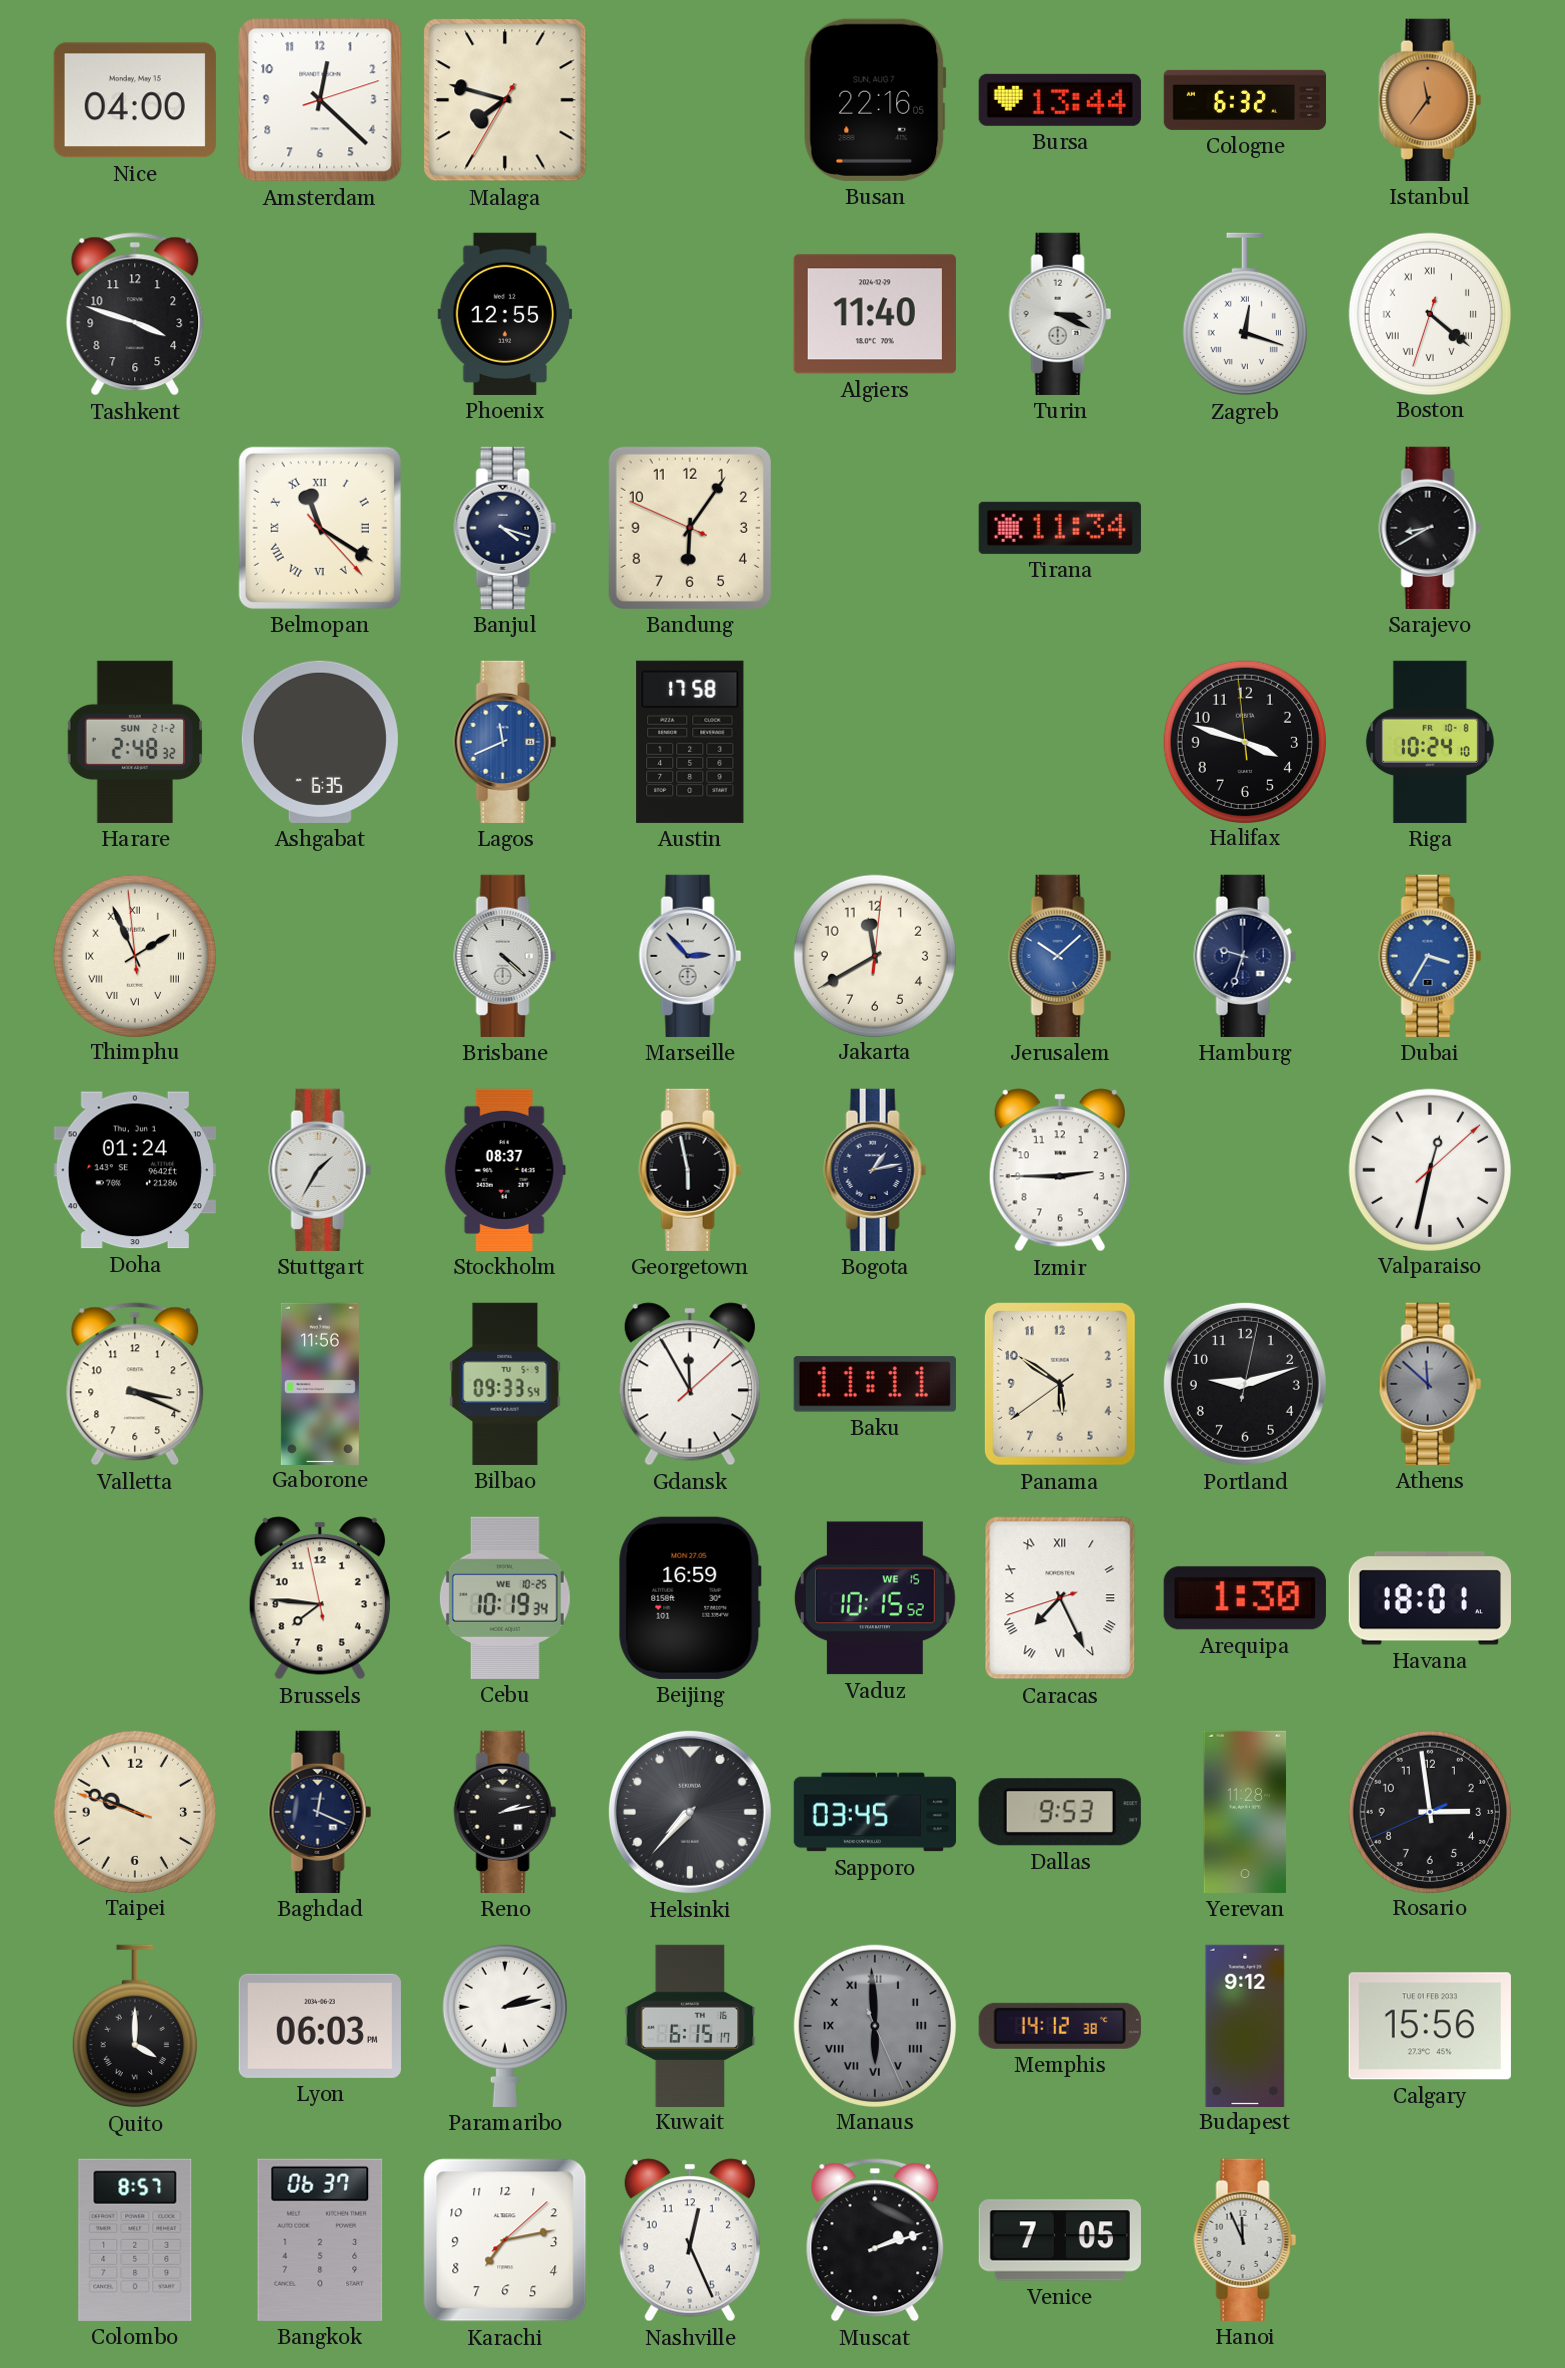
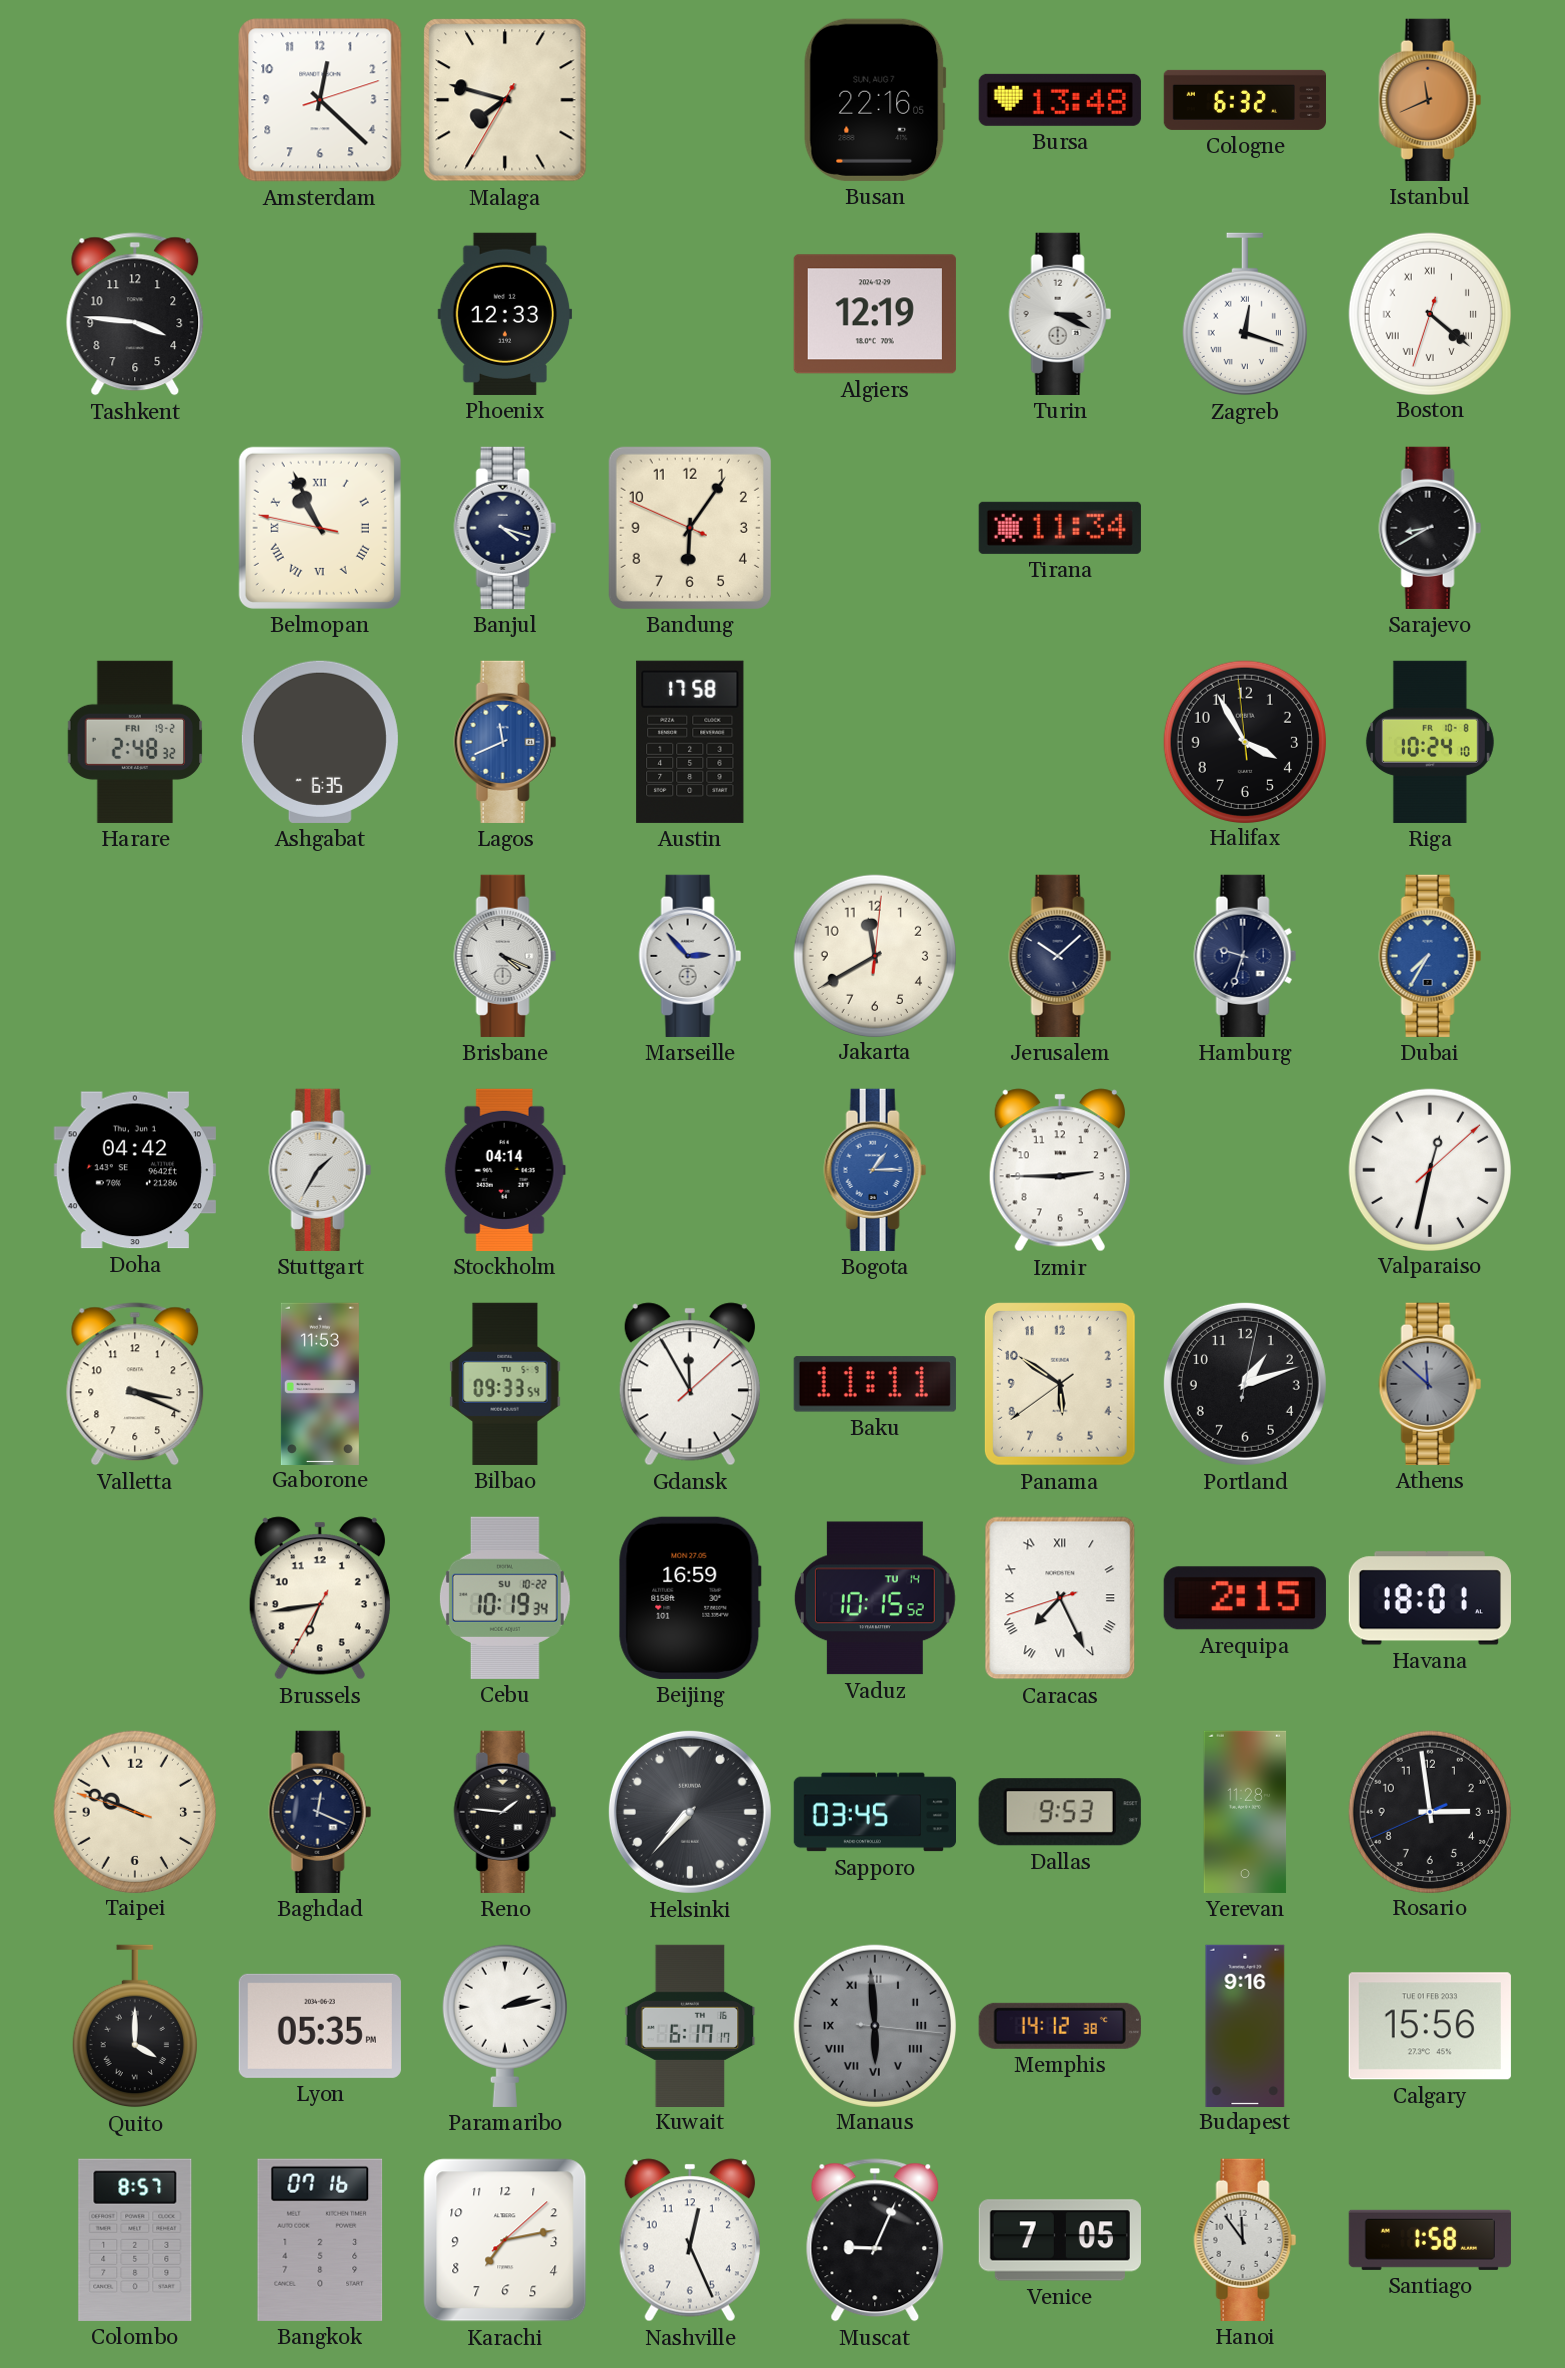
Nice: 04:00 -> none (135, 100)
Bursa: 13:44 -> 13:48 (1060, 100)
Istanbul: 11:36 -> 11:41 (1430, 100)
Tashkent: 3:48 -> 3:46 (135, 314)
Phoenix: 12:55 -> 12:33 (505, 314)
Algiers: 11:40 -> 12:19 (875, 314)
Belmopan: 11:20 -> 10:55 (320, 528)
Harare date: SUN 21-2 -> FRI 19-2 (135, 742)
Halifax: 3:47 -> 3:54 (1244, 741)
Thimphu: 1:55 -> none (134, 955)
Brisbane: 4:22 -> 4:19 (505, 956)
Jerusalem dial: blue -> navy (1060, 956)
Dubai: 3:35 -> 7:35 (1430, 956)
Doha: 01:24 -> 04:42 (135, 1170)
Stockholm: 08:37 -> 04:14 (505, 1170)
Georgetown: 5:58 -> none (690, 1170)
Bogota: 1:13 -> 1:15 (875, 1170)
Bogota dial: navy -> blue (875, 1170)
Gaborone: 11:56 -> 11:53 (320, 1383)
Portland: 9:12 -> 1:12 (1245, 1384)
Brussels: 7:45 -> 6:43 (320, 1598)
Cebu date: WE 10-25 -> SU 10-22 (505, 1598)
Vaduz date: WE 15 -> TU 14 (875, 1598)
Arequipa: 1:30 -> 2:15 (1245, 1598)
Reno: 2:13 -> 1:46 (505, 1812)
Lyon: 06:03 -> 05:35 (320, 2026)
Kuwait: 6:15 -> 6:17 (690, 2025)
Manaus: 5:59:26 -> 5:59:16 (874, 2025)
Budapest: 9:12 -> 9:16 (1245, 2025)
Bangkok: 06:37 -> 07:16 (320, 2240)
Muscat: 2:12 -> 9:04 (875, 2240)
Hanoi: 11:56 -> 11:54 (1245, 2240)
Santiago: none -> 1:58 (1430, 2240)
